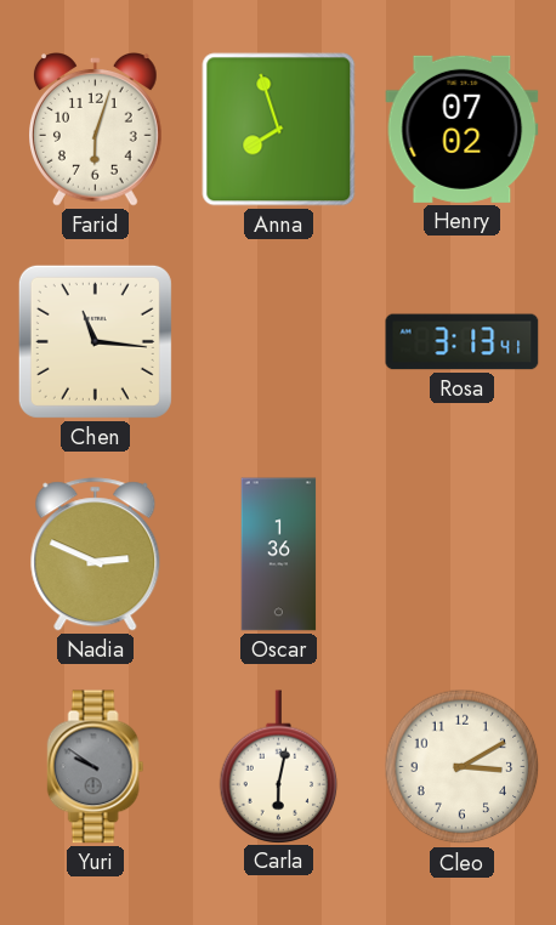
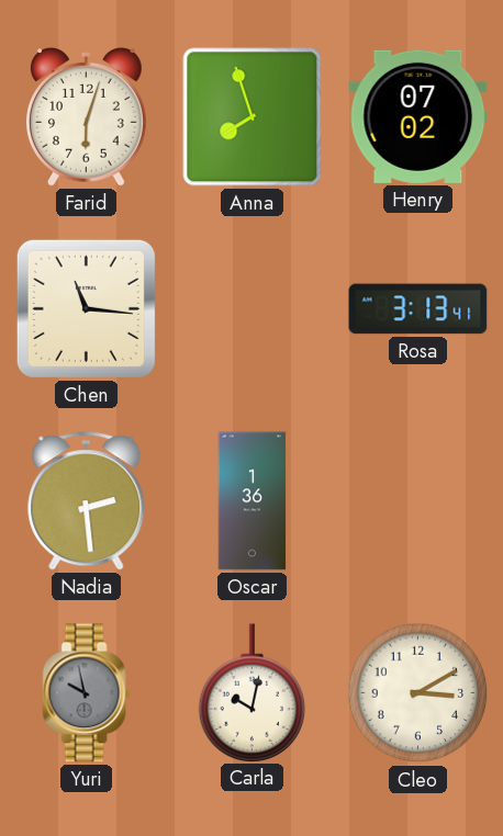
Nadia: 2:49 -> 2:29 (87, 501)
Yuri: 9:51 -> 9:58 (87, 693)
Carla: 6:02 -> 10:02 (253, 692)
